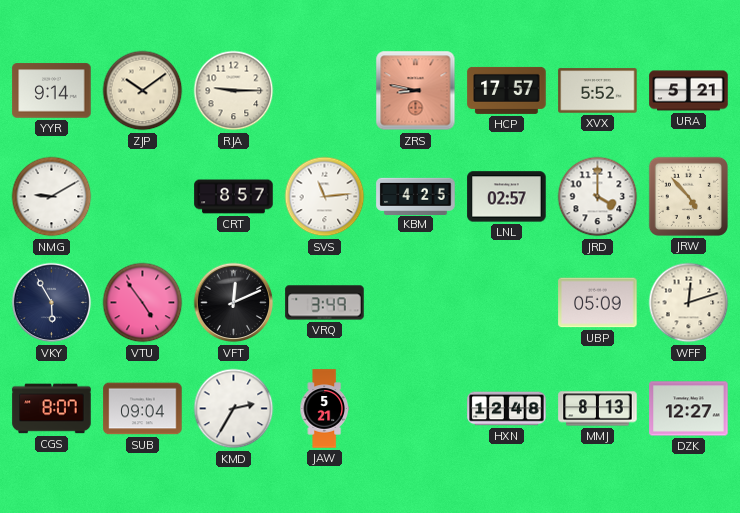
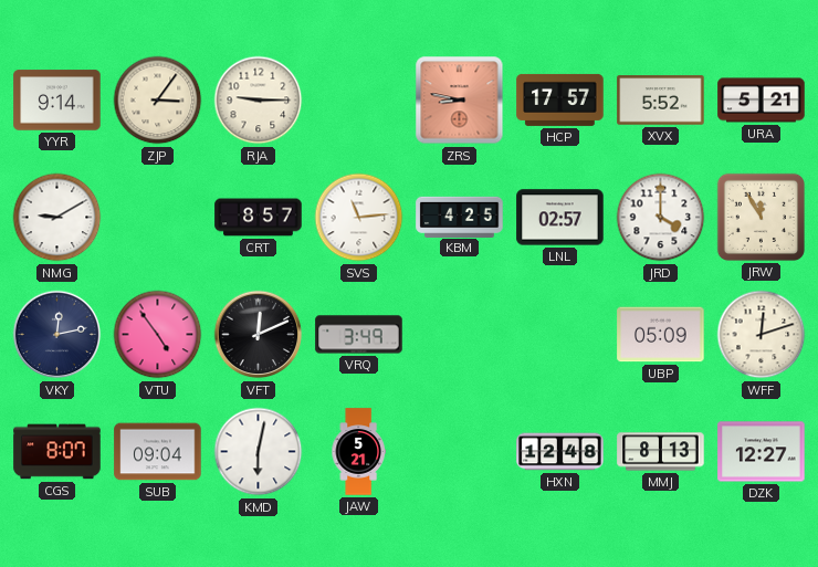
ZJP: 10:09 -> 3:06 (158, 101)
JRW: 4:53 -> 11:55 (761, 217)
VKY: 5:55 -> 12:13 (57, 335)
KMD: 2:35 -> 6:02 (259, 452)
